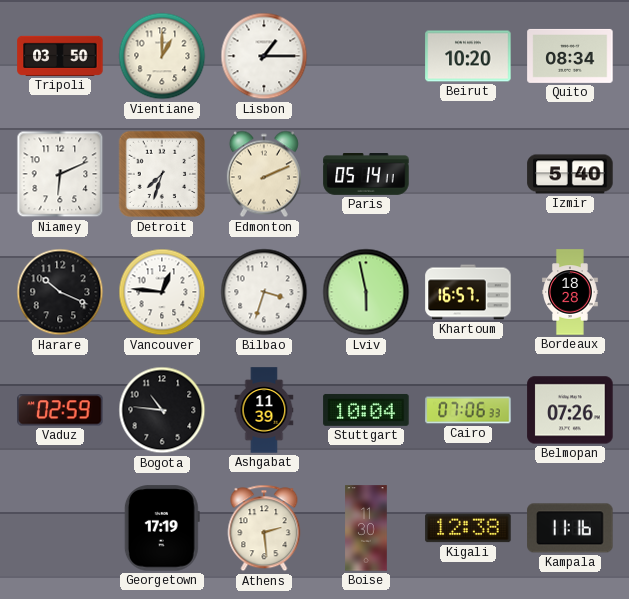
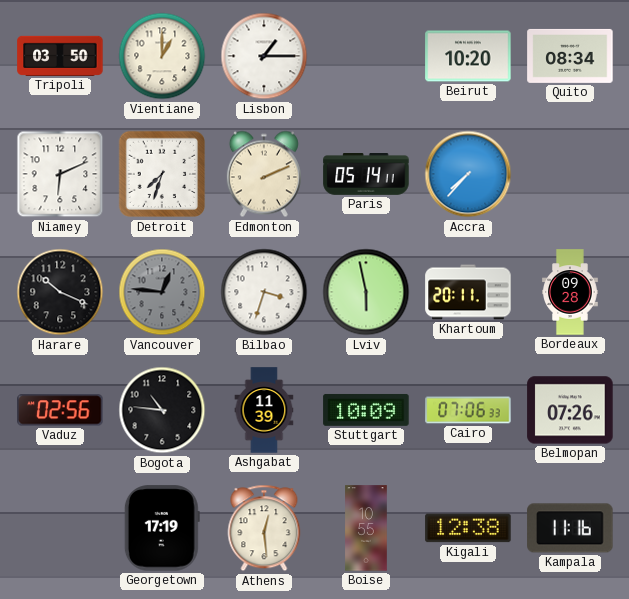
Accra: none -> 7:37 (468, 174)
Izmir: 5:40 -> none (570, 174)
Vancouver dial: white -> grey (162, 292)
Khartoum: 16:57 -> 20:11 (468, 292)
Bordeaux: 18:28 -> 09:28 (570, 292)
Vaduz: 02:59 -> 02:56 (60, 410)
Stuttgart: 10:04 -> 10:09 (366, 410)
Athens: 2:29 -> 12:29 (264, 528)
Boise: 11:30 -> 10:55 (366, 528)
